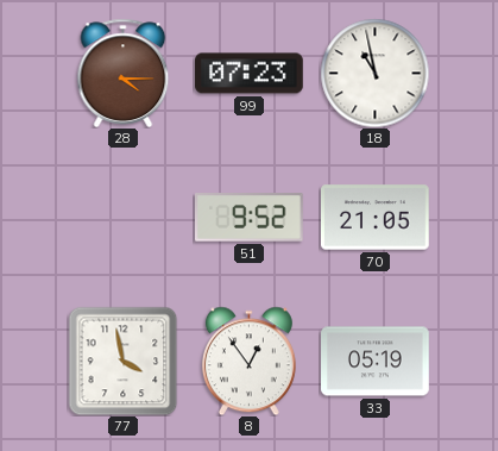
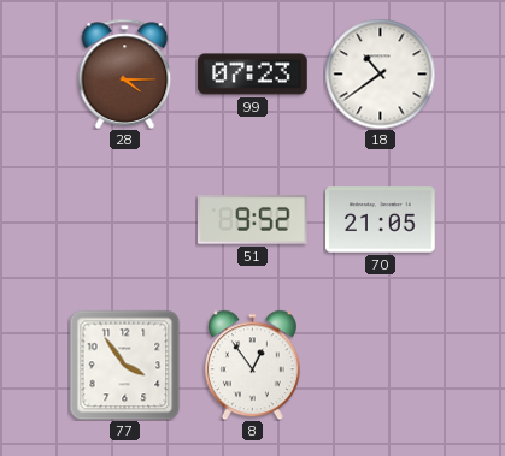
18: 10:58 -> 10:39 (380, 73)
77: 3:58 -> 3:54 (124, 365)
33: 05:19 -> none (376, 362)
